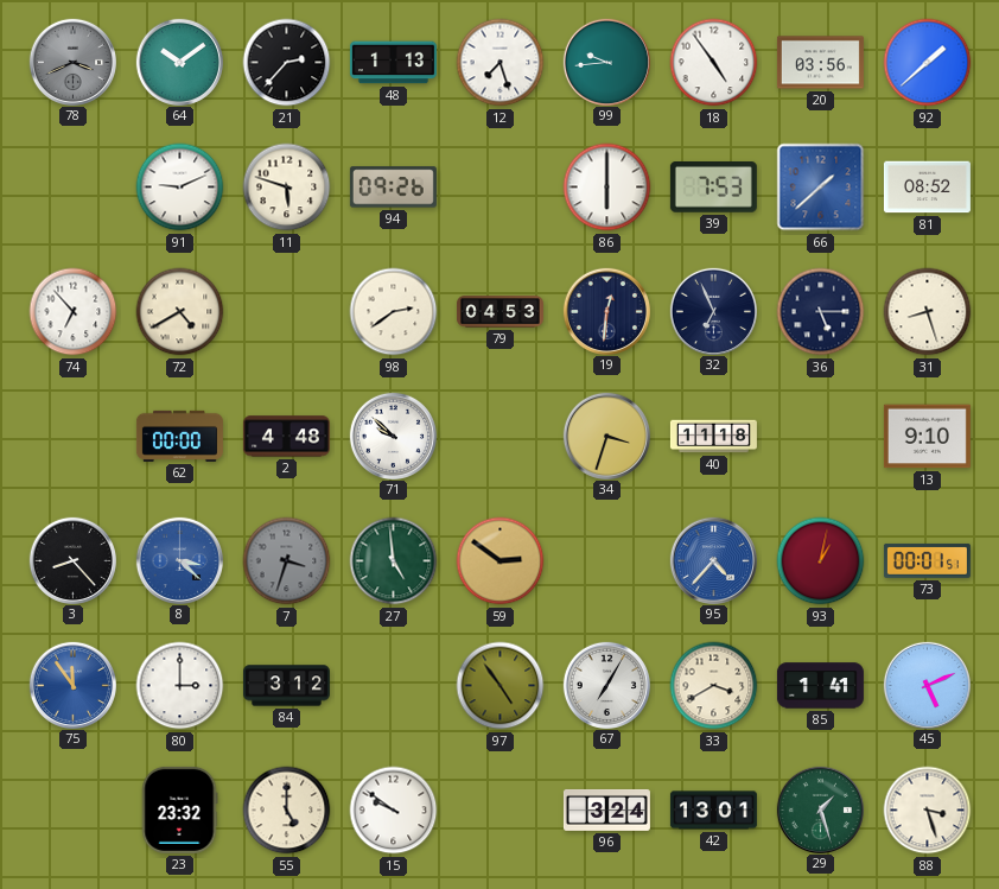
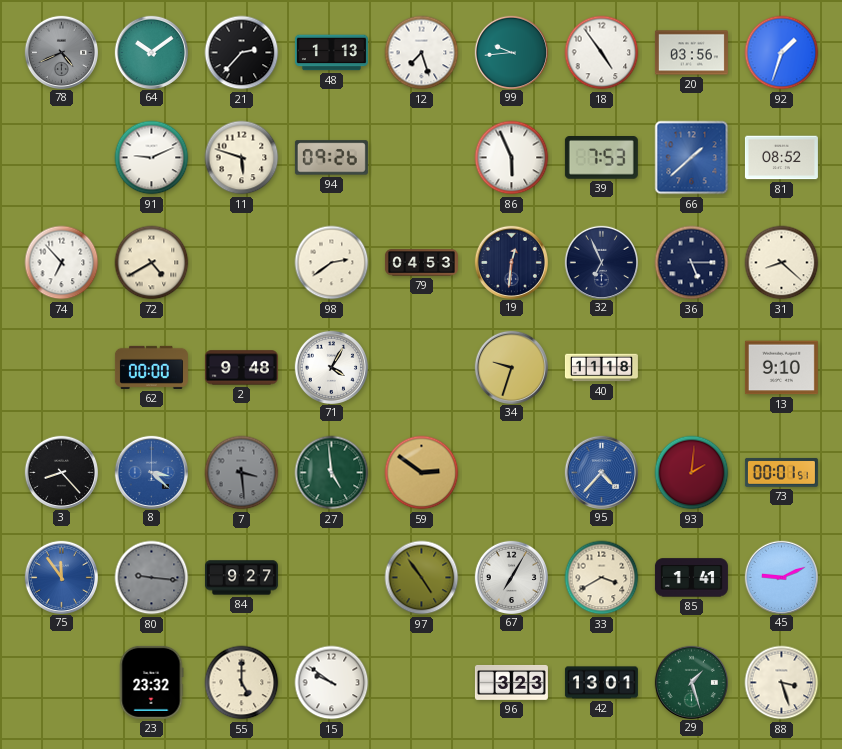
78: 3:41 -> 4:41 (61, 52)
92: 1:38 -> 1:33 (782, 53)
86: 6:00 -> 5:56 (512, 158)
31: 8:27 -> 8:22 (782, 263)
2: 4:48 -> 9:48 (241, 368)
71: 9:52 -> 4:05 (331, 367)
34: 3:33 -> 9:33 (511, 367)
7: 3:33 -> 3:29 (242, 473)
93: 1:02 -> 2:01 (692, 473)
80: 3:00 -> 9:16 (152, 578)
80 dial: white -> grey (152, 578)
84: 3:12 -> 9:27 (241, 578)
45: 5:11 -> 9:11 (781, 577)
96: 3:24 -> 3:23 (511, 682)
